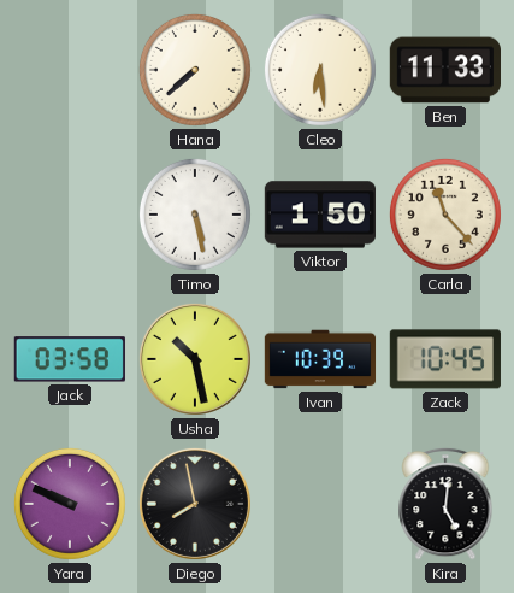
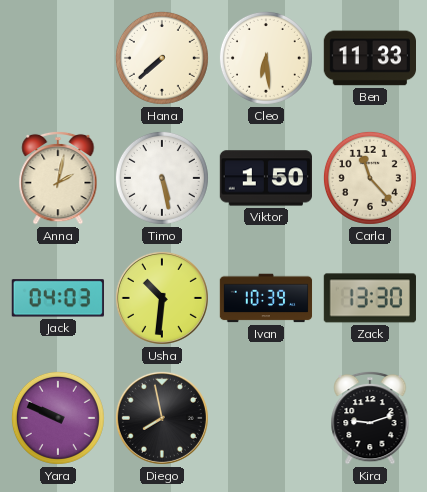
Anna: none -> 2:02 (58, 178)
Jack: 03:58 -> 04:03 (58, 298)
Usha: 10:28 -> 10:31 (162, 298)
Zack: 10:45 -> 13:30 (370, 298)
Kira: 5:01 -> 9:12 (370, 418)
